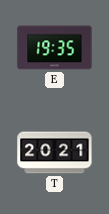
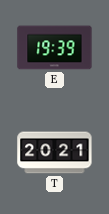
E: 19:35 -> 19:39 (55, 48)
